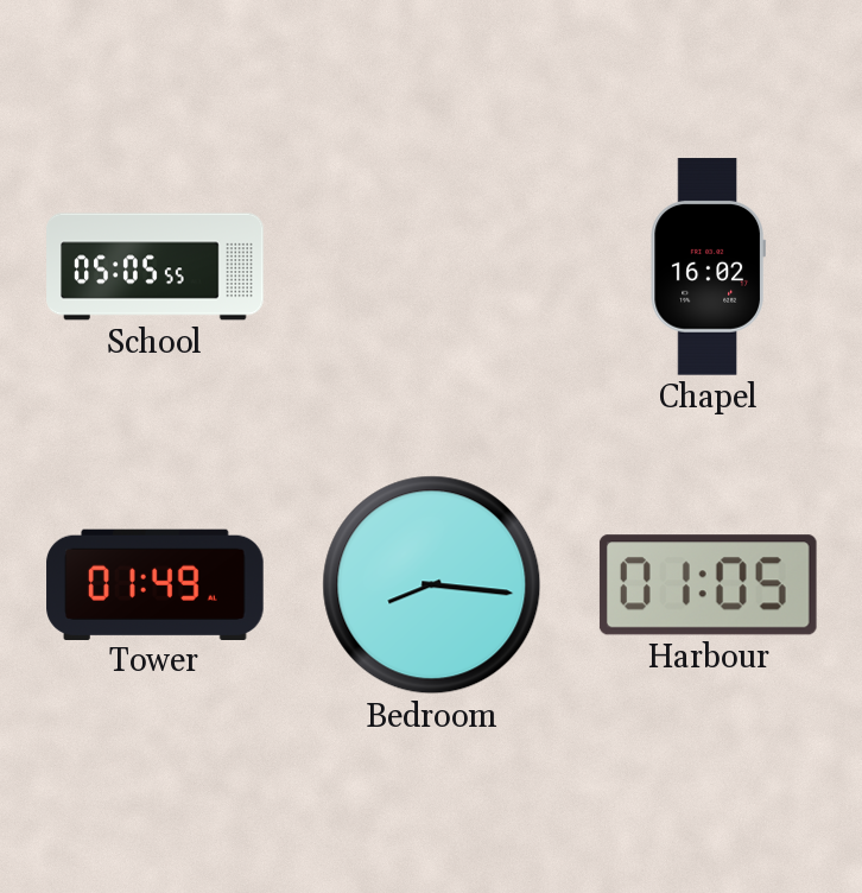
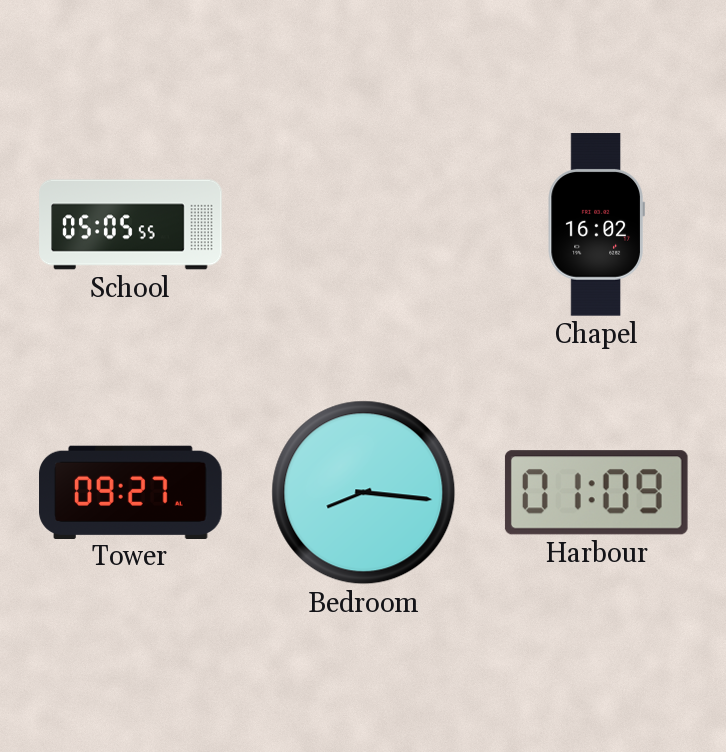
Tower: 01:49 -> 09:27 (131, 492)
Harbour: 01:05 -> 01:09 (596, 493)
